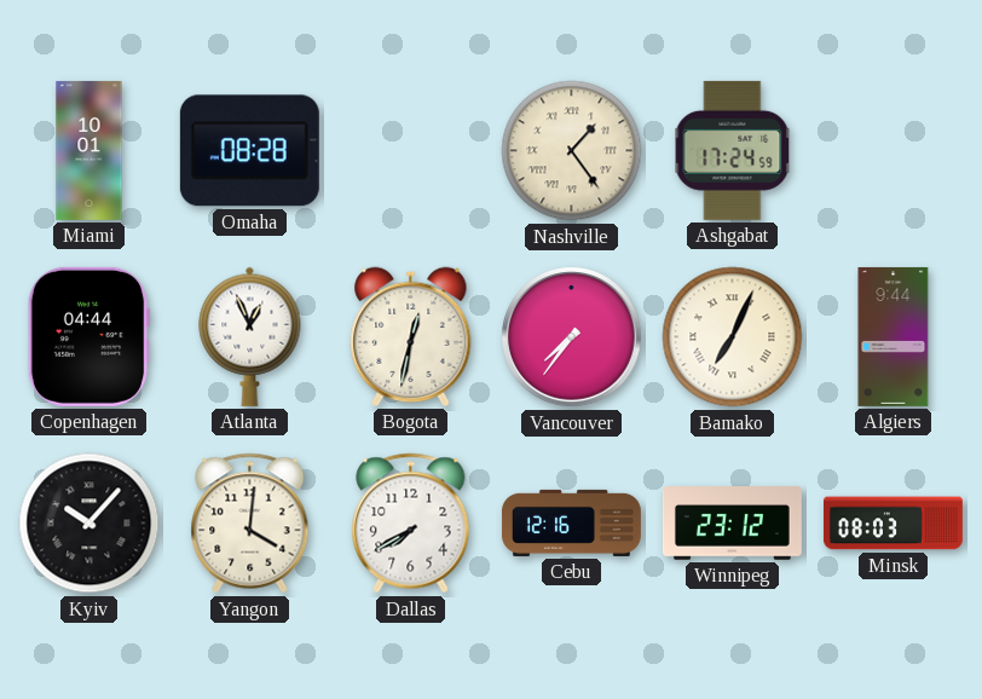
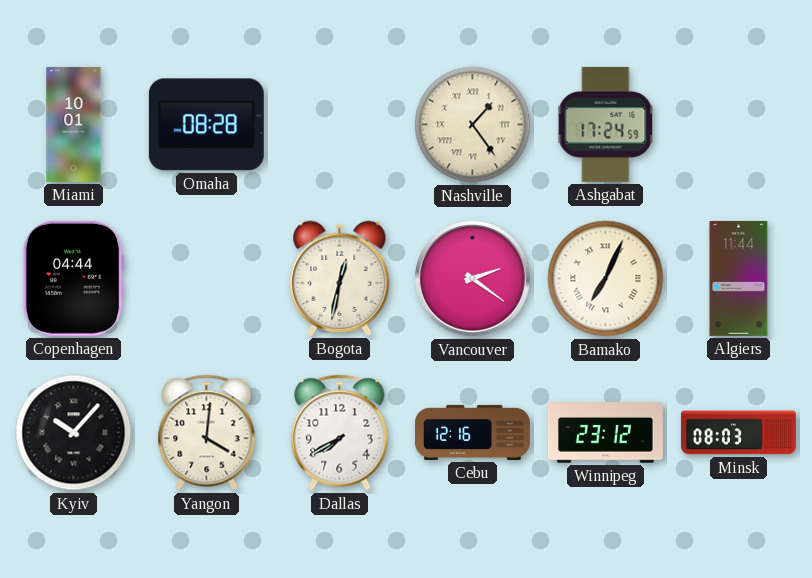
Atlanta: 12:56 -> none (250, 336)
Vancouver: 7:36 -> 2:21 (473, 279)
Algiers: 9:44 -> 11:44 (739, 278)
